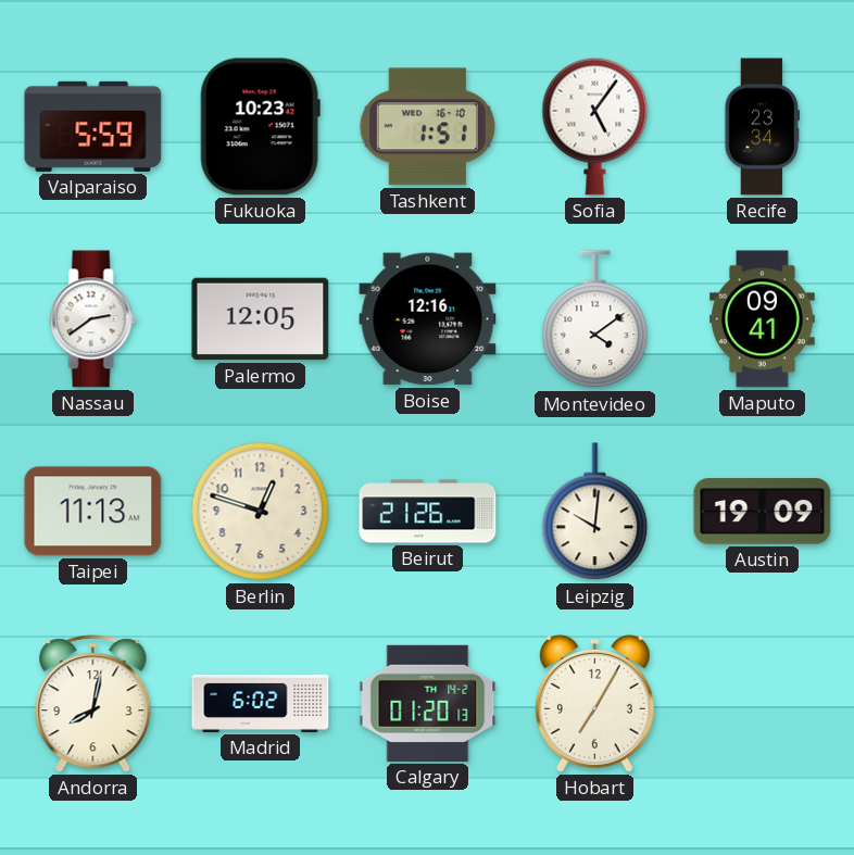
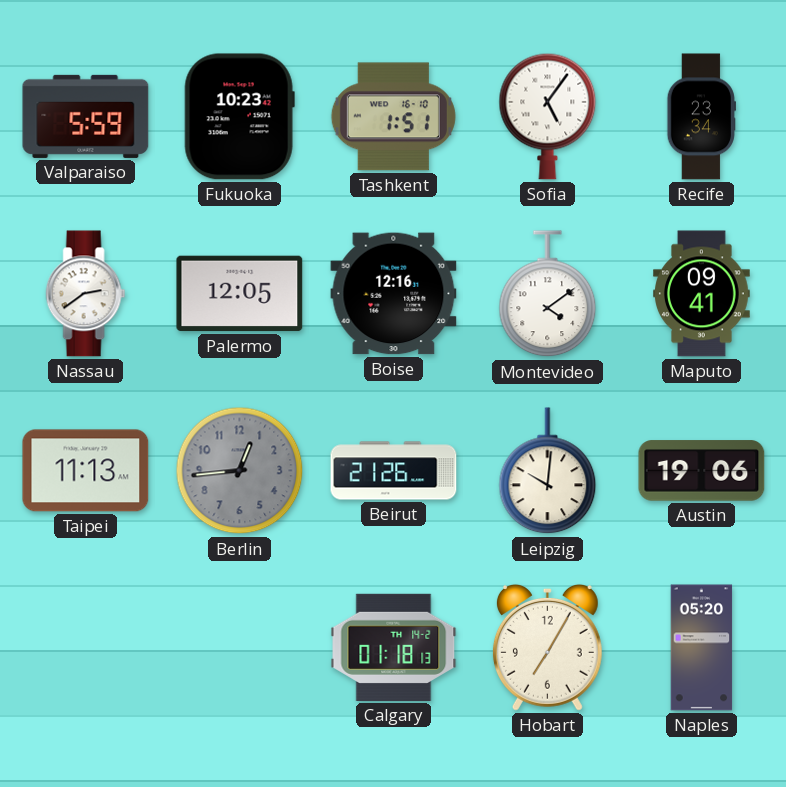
Berlin: 12:48 -> 12:44 (240, 471)
Berlin dial: cream -> grey (240, 471)
Austin: 19:09 -> 19:06 (702, 471)
Andorra: 8:02 -> none (93, 704)
Madrid: 6:02 -> none (261, 703)
Calgary: 01:20 -> 01:18 (394, 647)
Naples: none -> 05:20 (702, 648)
